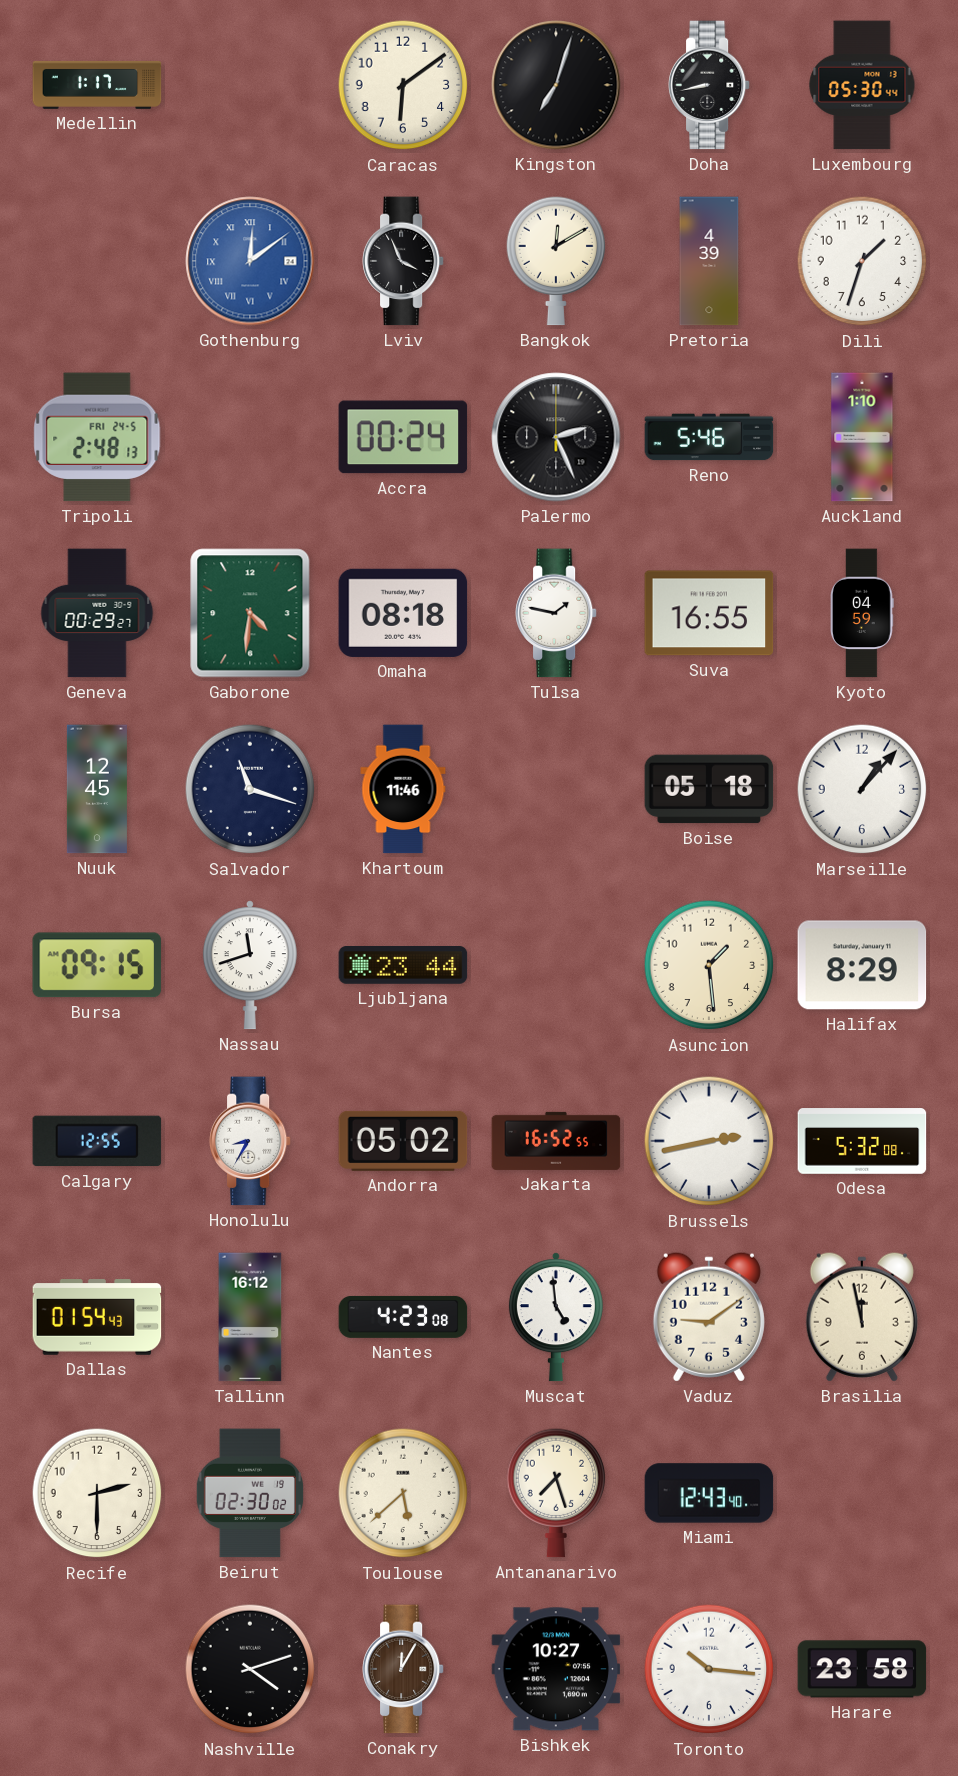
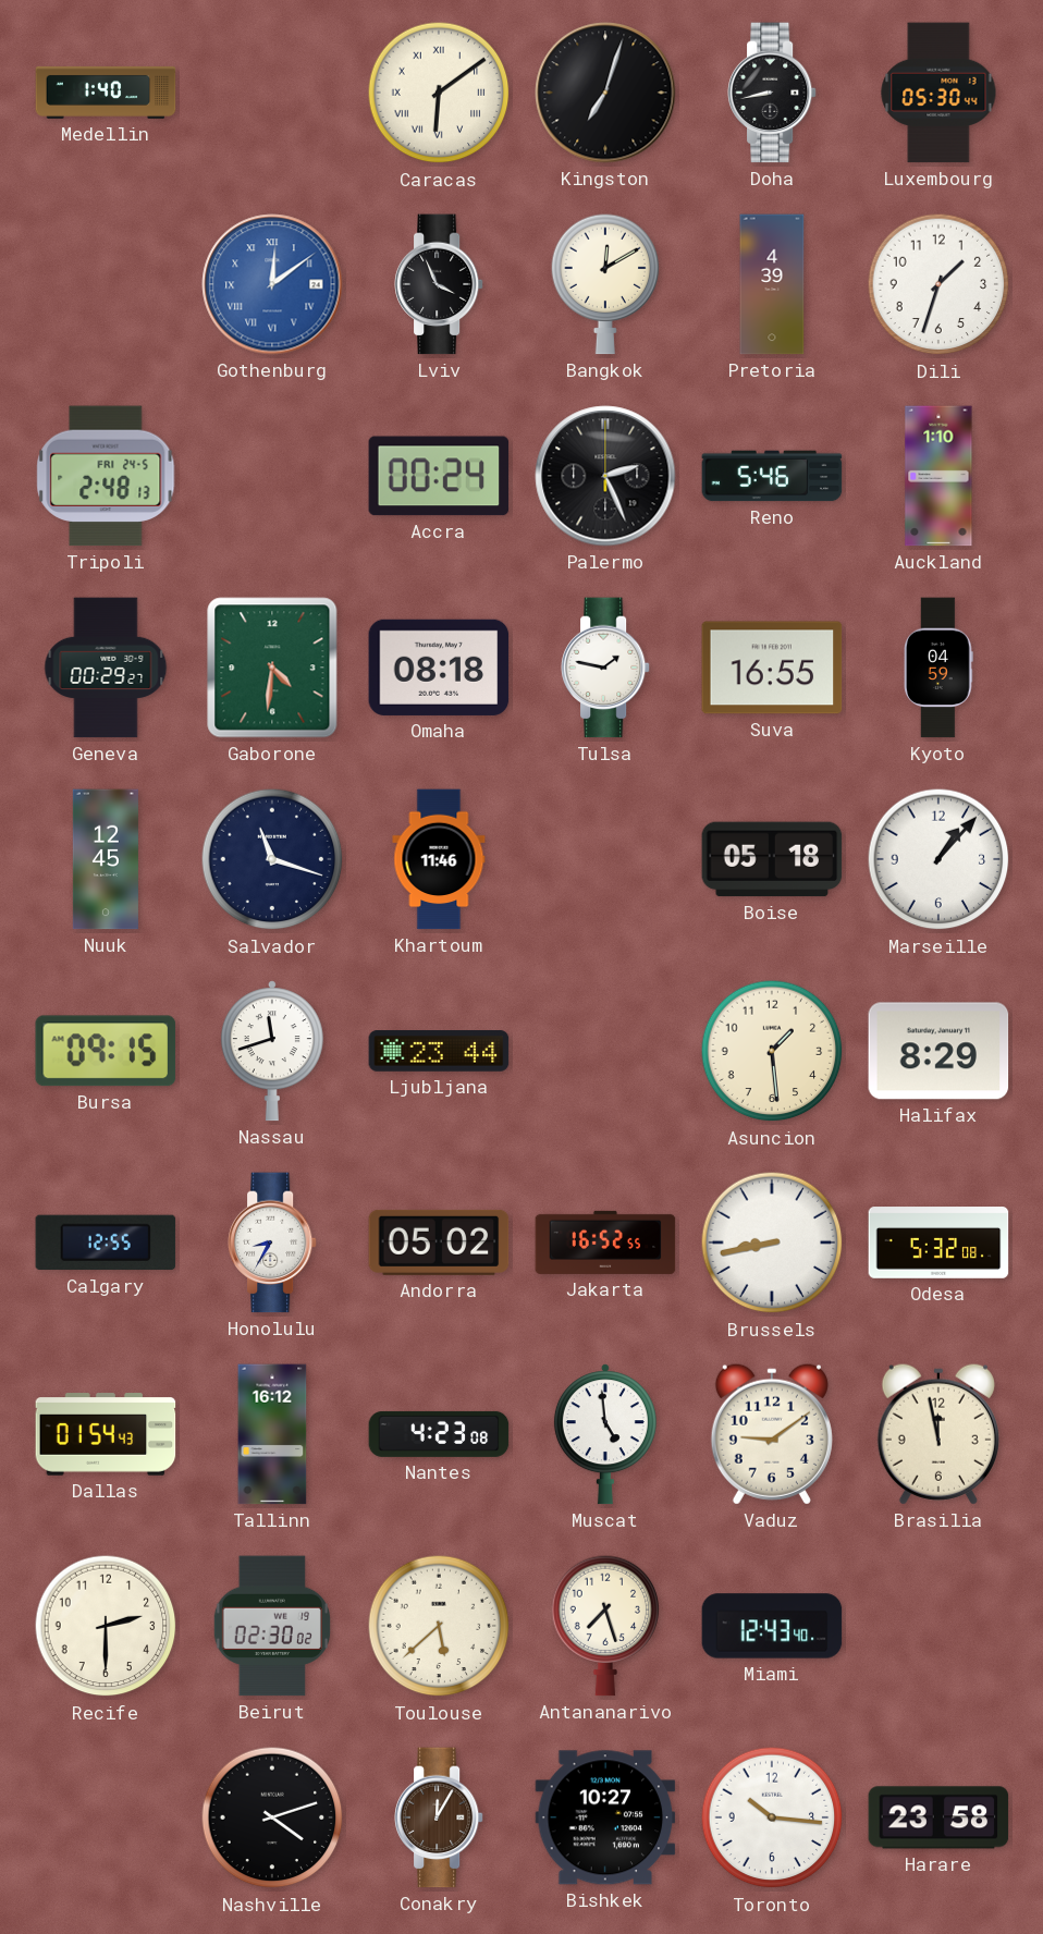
Medellin: 1:17 -> 1:40 (106, 93)
Caracas numerals: Arabic -> Roman (439, 93)
Brussels: 2:43 -> 8:43 (772, 1243)
